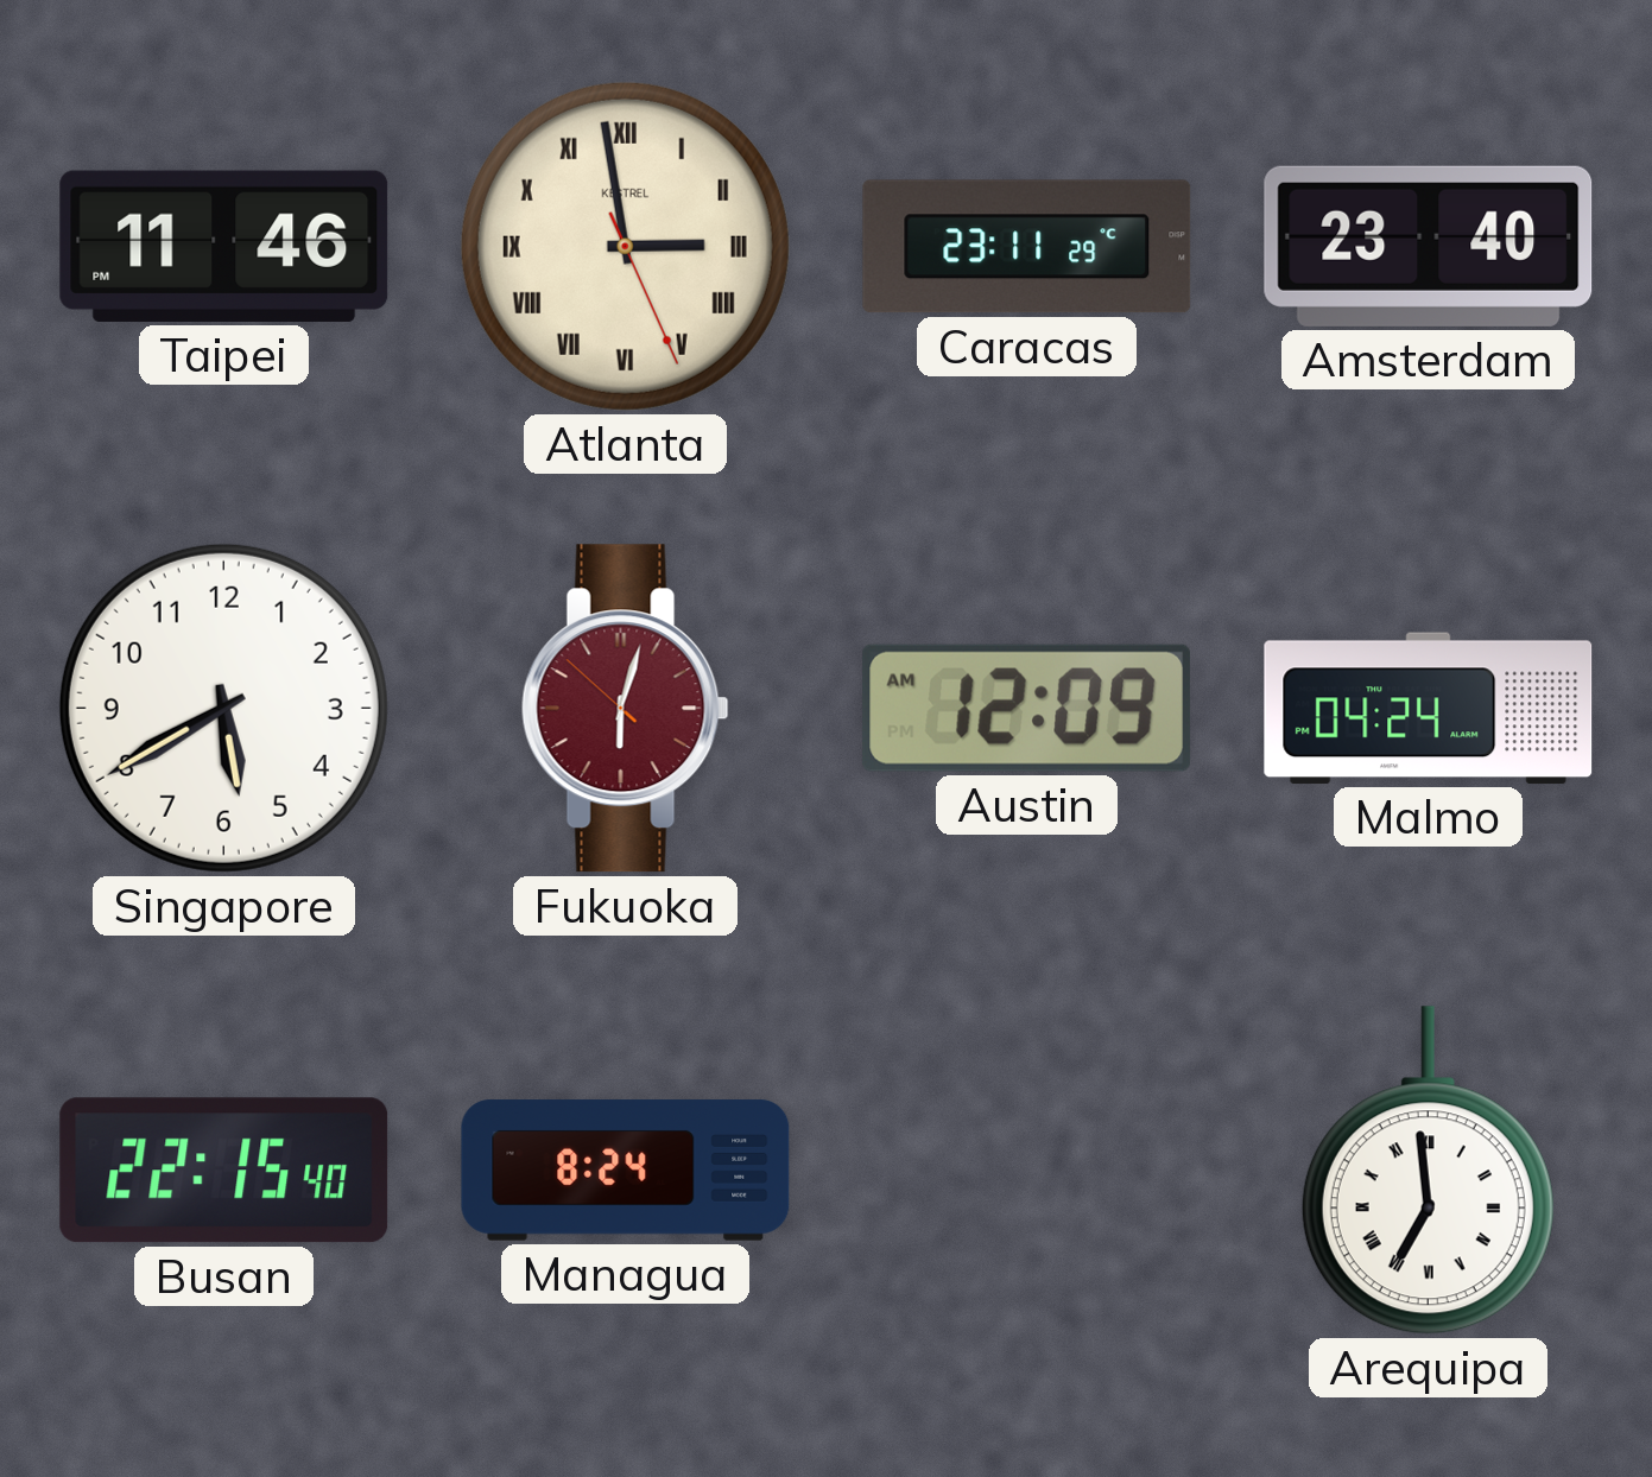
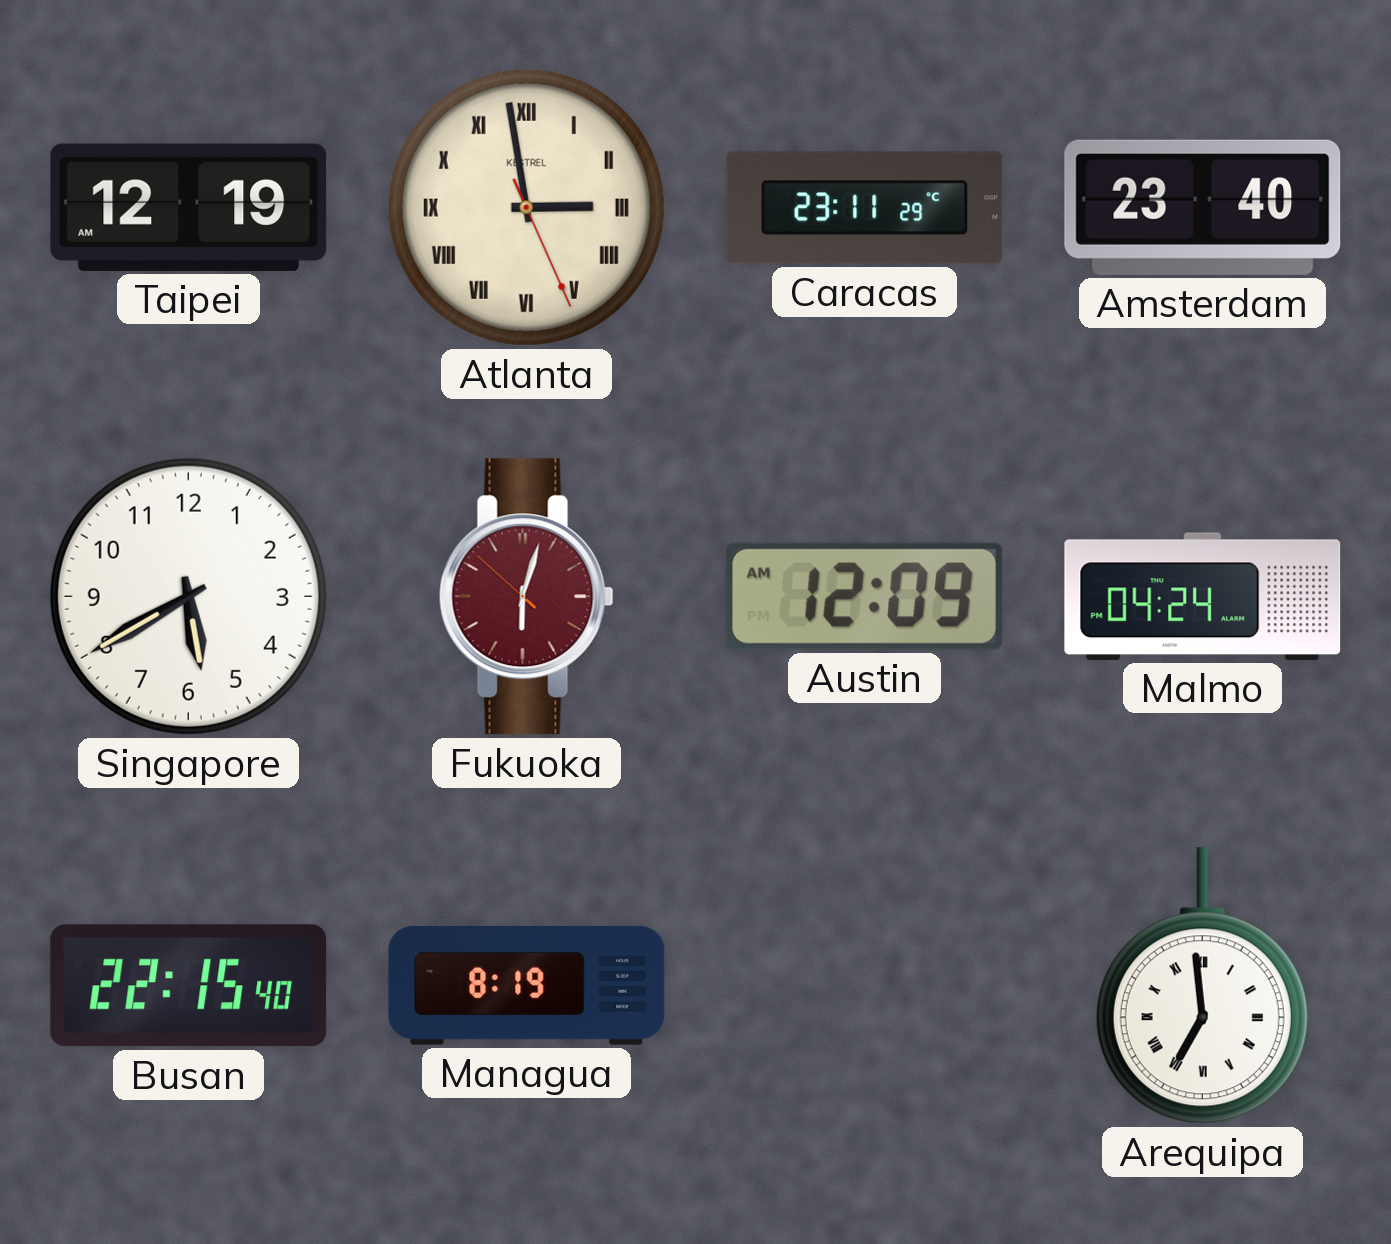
Taipei: 11:46 -> 12:19 (189, 207)
Managua: 8:24 -> 8:19 (527, 986)
